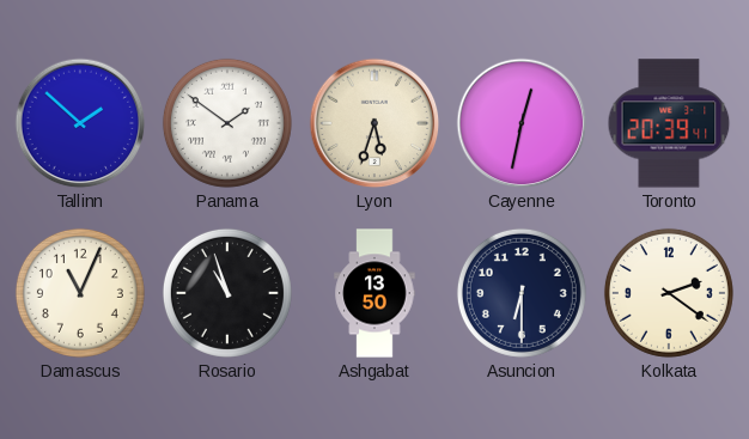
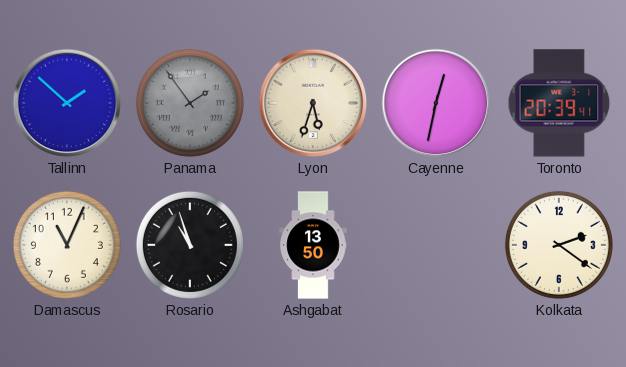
Panama: 1:51 -> 1:54 (190, 103)
Panama dial: white -> grey (190, 103)
Asuncion: 6:30 -> none (522, 293)
